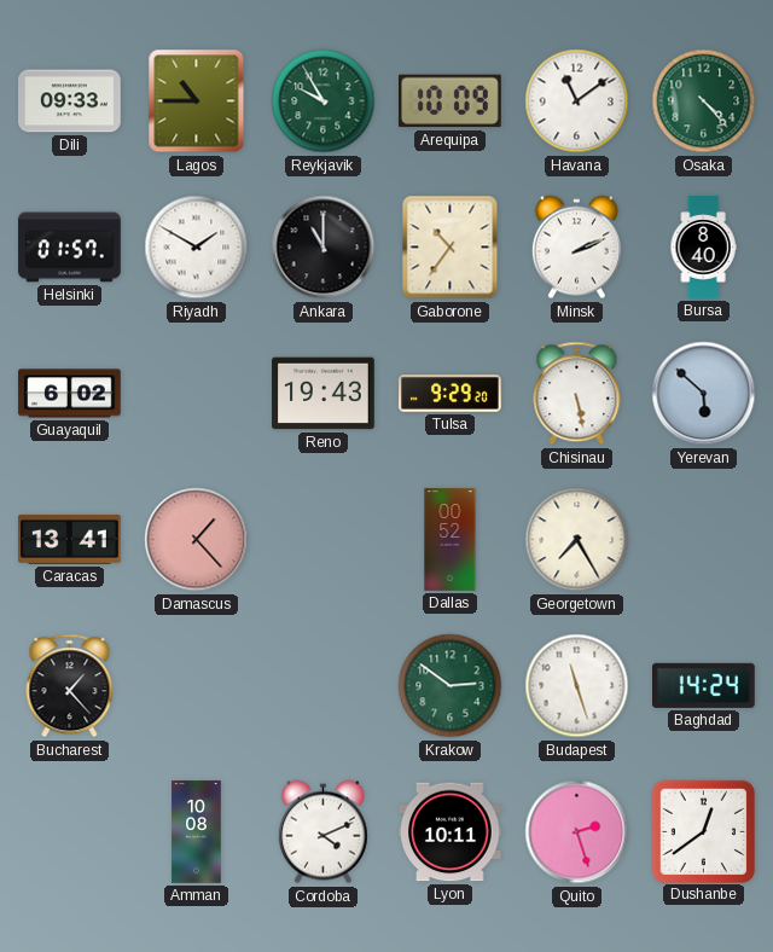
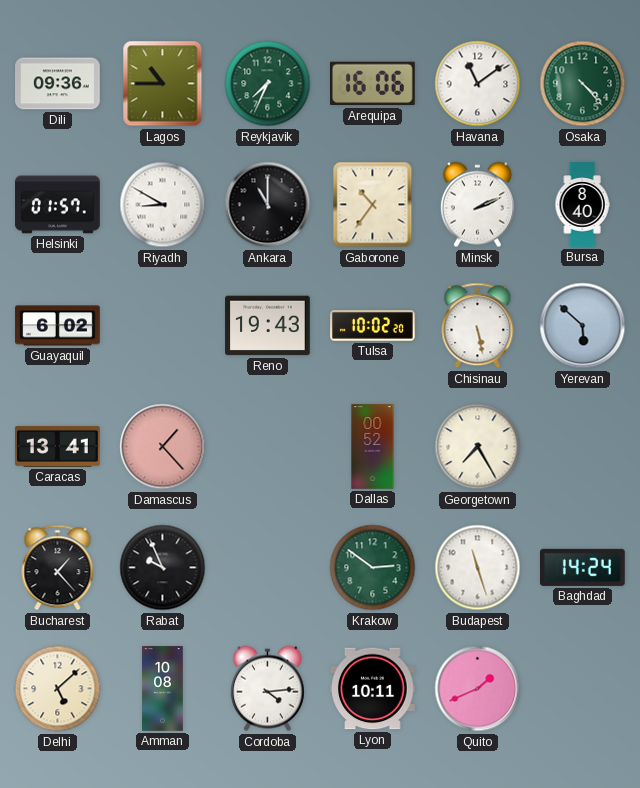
Dili: 09:33 -> 09:36 (58, 84)
Reykjavik: 9:55 -> 7:34 (268, 84)
Arequipa: 10:09 -> 16:06 (373, 84)
Riyadh: 1:50 -> 8:50 (163, 205)
Tulsa: 9:29 -> 10:02 (373, 326)
Rabat: none -> 9:56 (163, 568)
Delhi: none -> 5:08 (58, 689)
Cordoba: 4:11 -> 4:14 (267, 689)
Quito: 2:27 -> 1:41 (478, 689)
Dushanbe: 12:39 -> none (703, 831)
